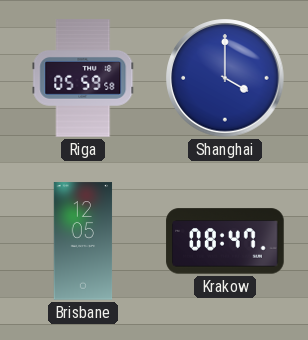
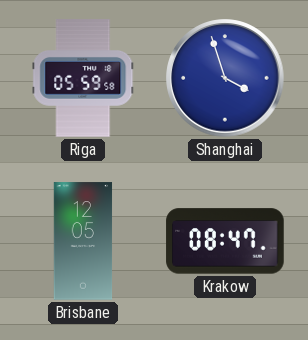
Shanghai: 4:00 -> 3:57 (225, 78)
